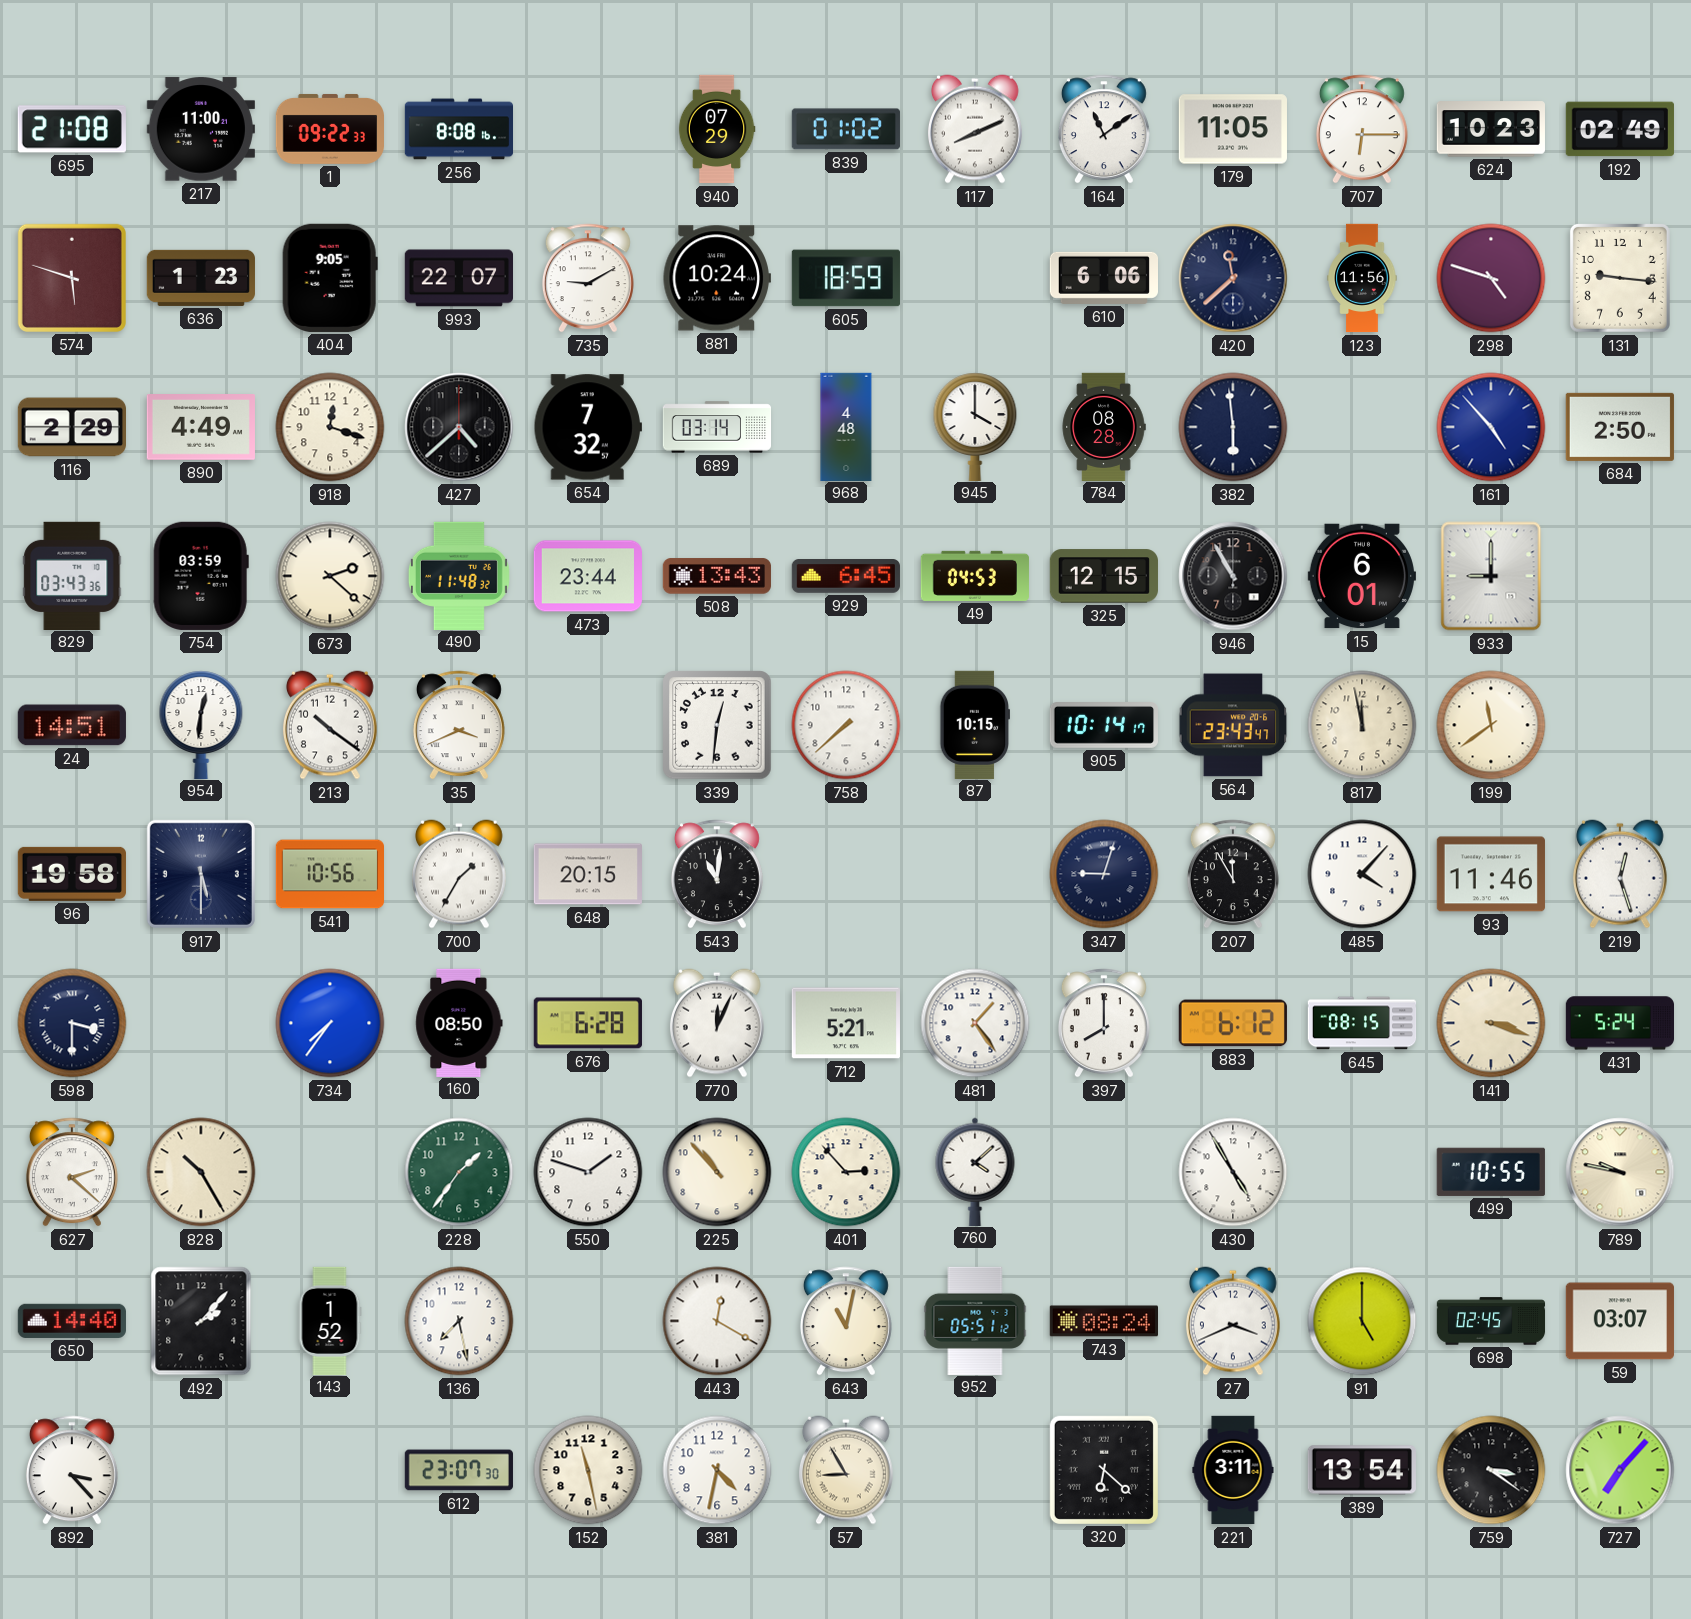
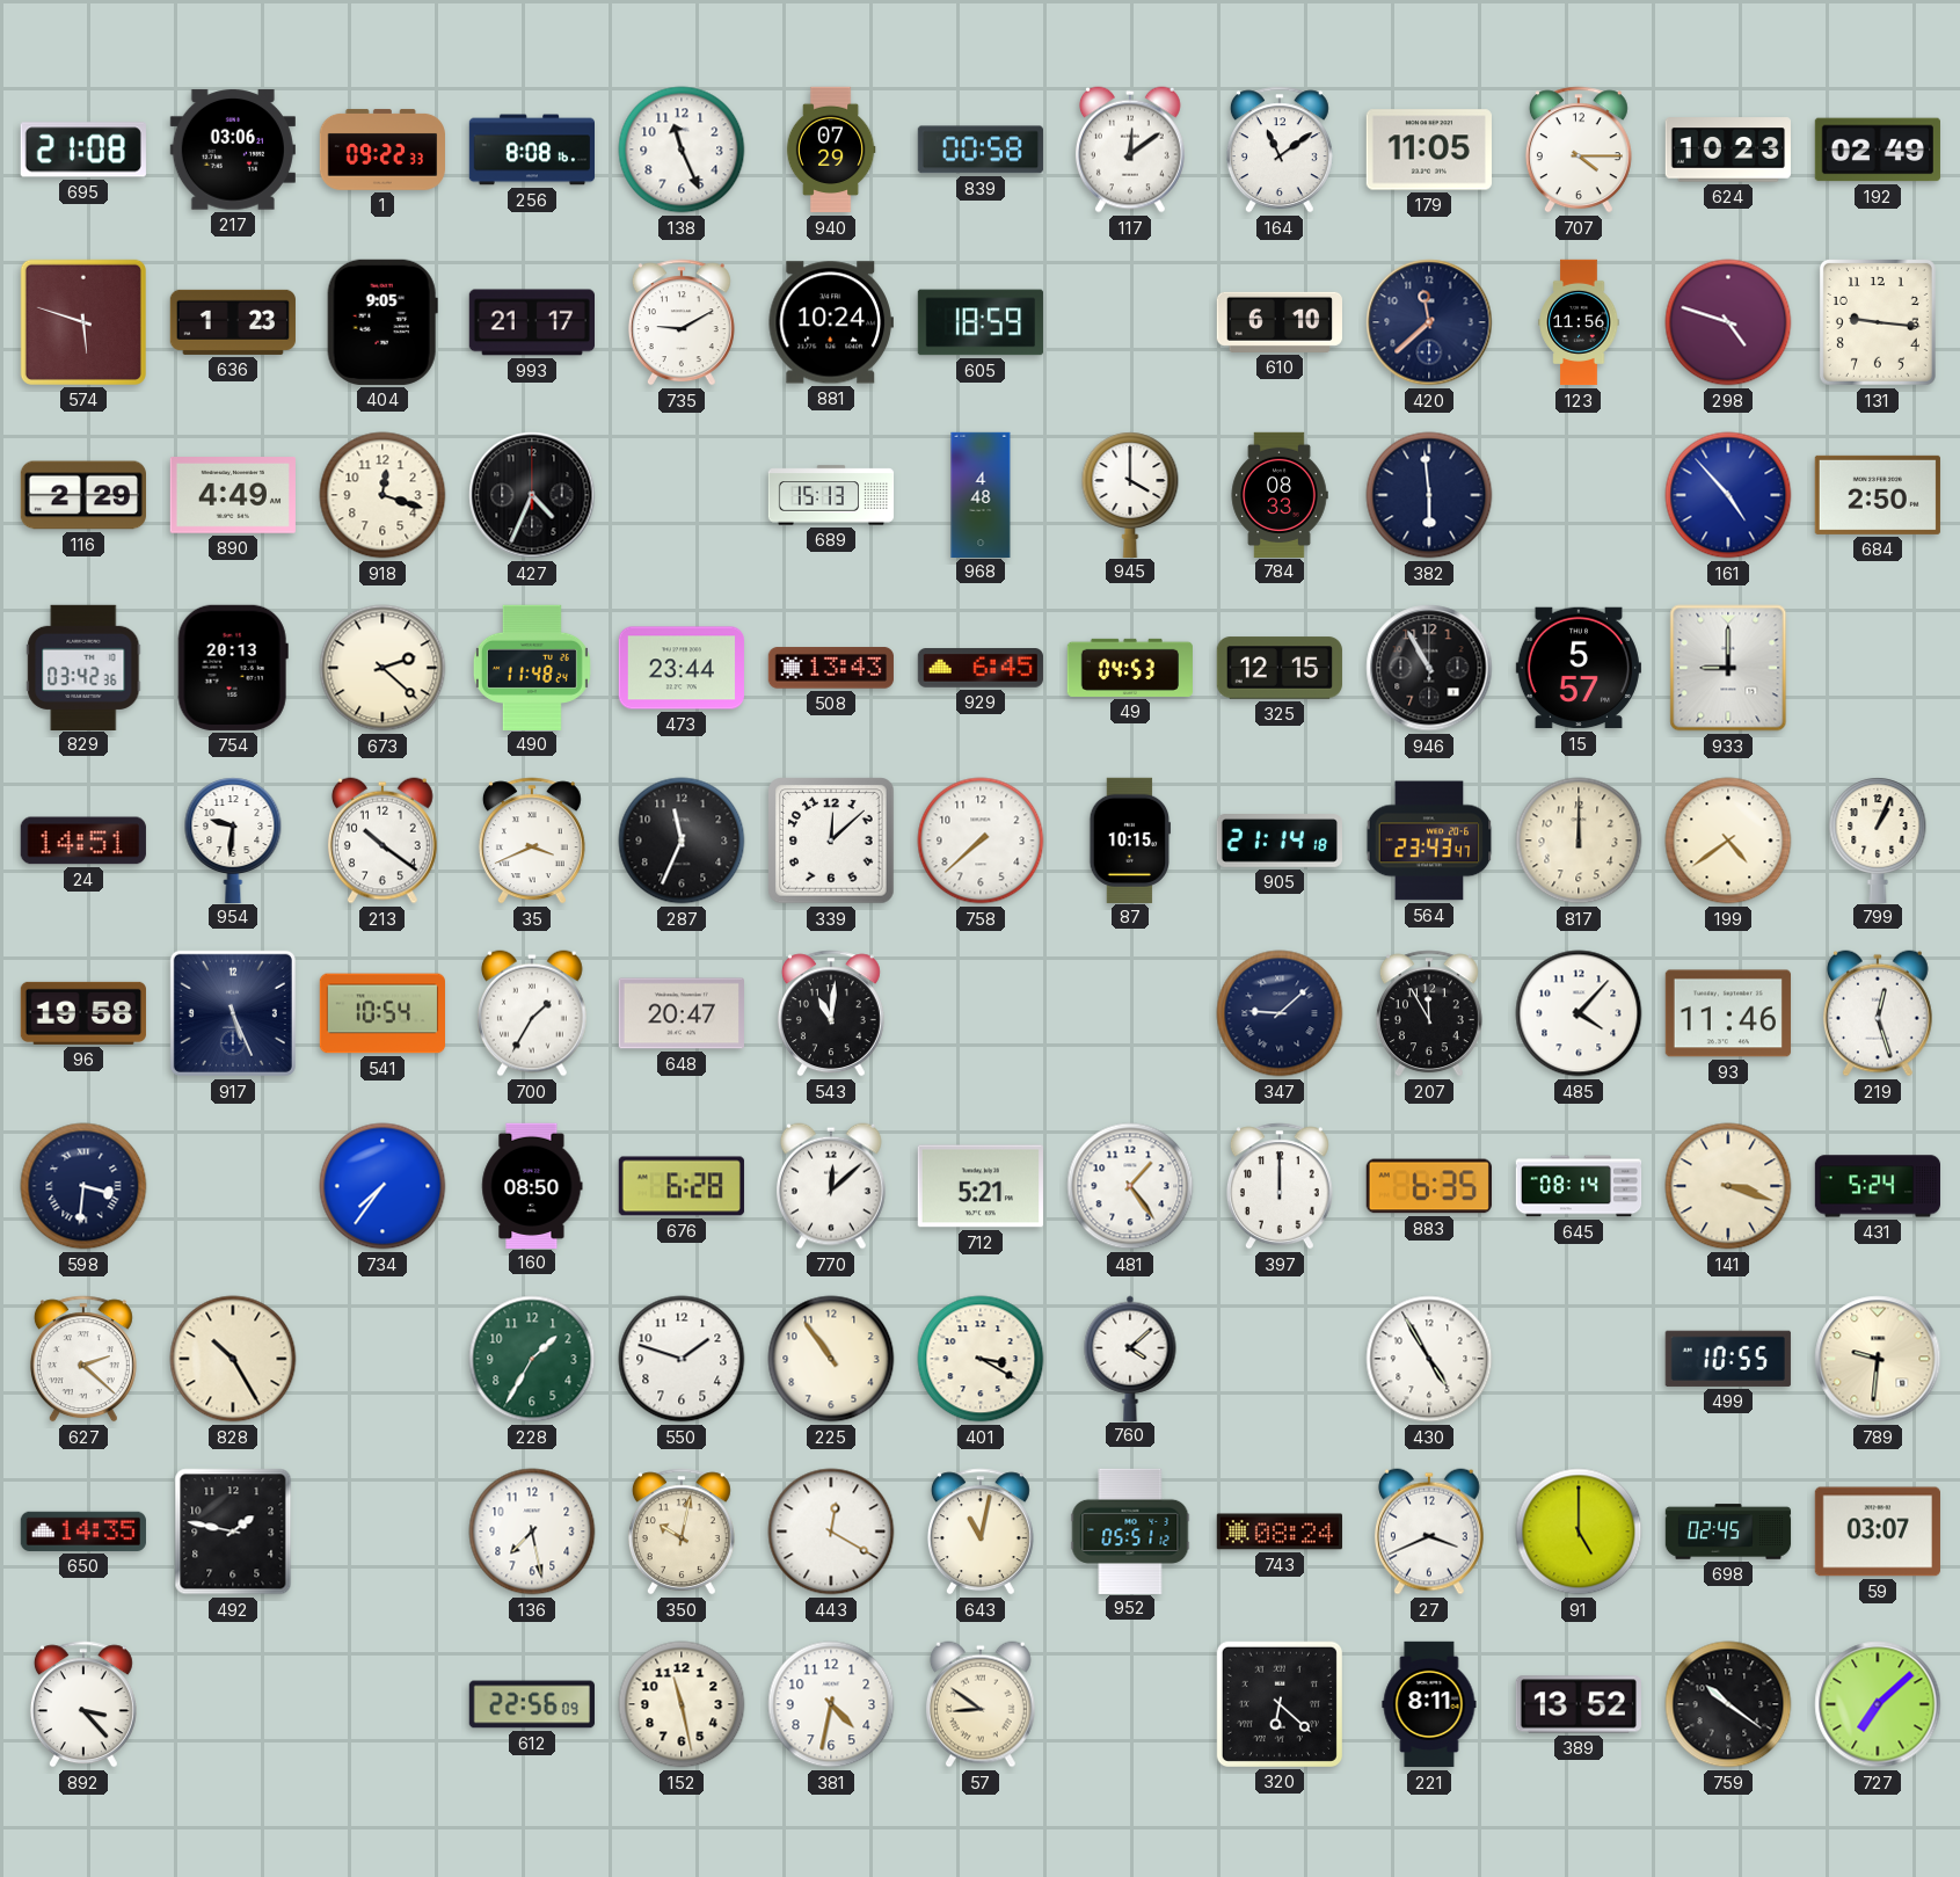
217: 11:00 -> 03:06 (233, 150)
138: none -> 11:26 (682, 150)
839: 01:02 -> 00:58 (981, 150)
117: 8:11 -> 12:09 (1130, 150)
707: 6:15 -> 4:15 (1579, 150)
993: 22:07 -> 21:17 (531, 322)
610: 6:06 -> 6:10 (1278, 322)
427: 4:38 -> 4:34 (532, 495)
654: 7:32 -> none (588, 427)
689: 03:14 -> 15:13 (831, 495)
784: 08:28 -> 08:33 (1280, 494)
829: 03:43 -> 03:42 (83, 667)
754: 03:59 -> 20:13 (233, 668)
490: 11:48:32 -> 11:48:24 (532, 667)
15: 6:01 -> 5:57 (1579, 668)
954: 12:31 -> 9:31 (233, 839)
287: none -> 11:34 (682, 841)
339: 12:31 -> 12:08 (831, 841)
905: 10:14 -> 21:14 (1278, 842)
817: 11:58 -> 12:00 (1579, 841)
199: 11:39 -> 4:39 (1728, 841)
799: none -> 1:04 (1878, 839)
917: 5:30 -> 5:26 (233, 1013)
541: 10:56 -> 10:54 (381, 1013)
648: 20:15 -> 20:47 (682, 1013)
347: 9:03 -> 9:08 (1280, 1013)
598: 3:30 -> 3:31 (83, 1186)
770: 12:04 -> 12:08 (831, 1186)
397: 8:00 -> 12:00 (1280, 1186)
883: 6:12 -> 6:35 (1429, 1186)
645: 08:15 -> 08:14 (1579, 1186)
228: 1:36 -> 1:35 (532, 1359)
225: 10:53 -> 10:54 (831, 1359)
401: 2:53 -> 3:20 (981, 1359)
789: 9:47 -> 9:31 (1878, 1359)
650: 14:40 -> 14:35 (83, 1532)
492: 2:07 -> 1:47 (233, 1532)
143: 1:52 -> none (330, 1320)
350: none -> 10:02 (682, 1532)
612: 23:07 -> 22:56 (532, 1704)
57: 8:55 -> 8:51 (981, 1704)
221: 3:11 -> 8:11 (1429, 1704)
389: 13:54 -> 13:52 (1579, 1704)
759: 3:21 -> 10:21 (1728, 1704)
727: 7:07 -> 7:08 (1878, 1704)
